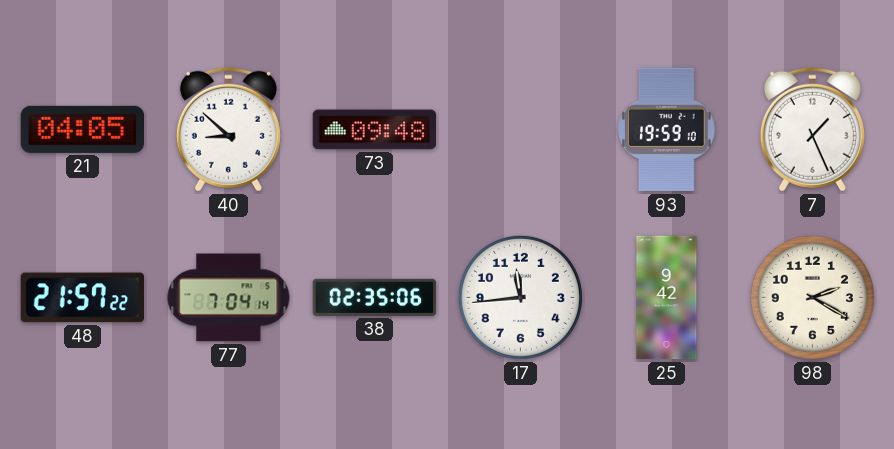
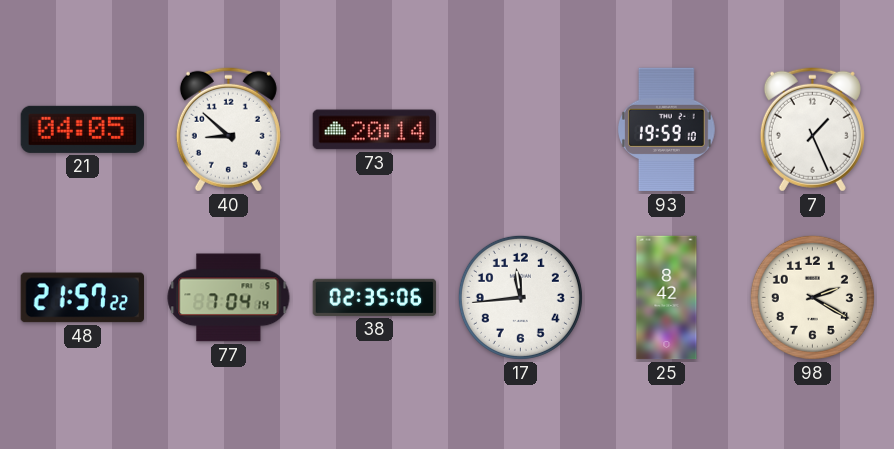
73: 09:48 -> 20:14 (375, 130)
25: 9:42 -> 8:42 (667, 298)
